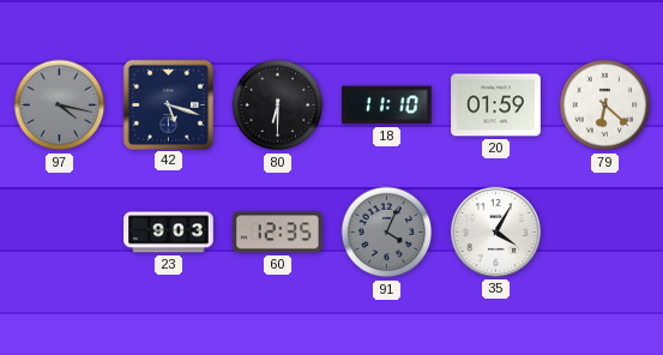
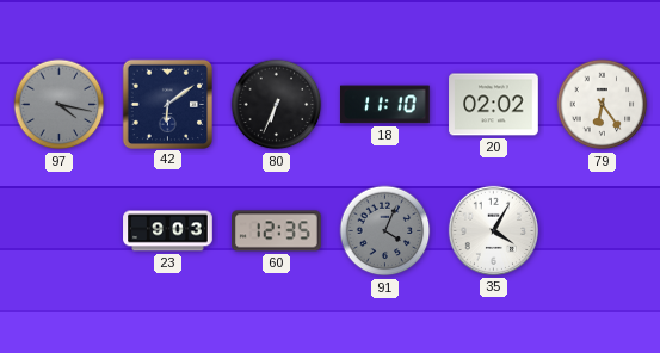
42: 5:18 -> 6:09 (167, 104)
80: 6:30 -> 6:34 (277, 105)
20: 01:59 -> 02:02 (494, 105)
79: 6:22 -> 6:24 (603, 105)
